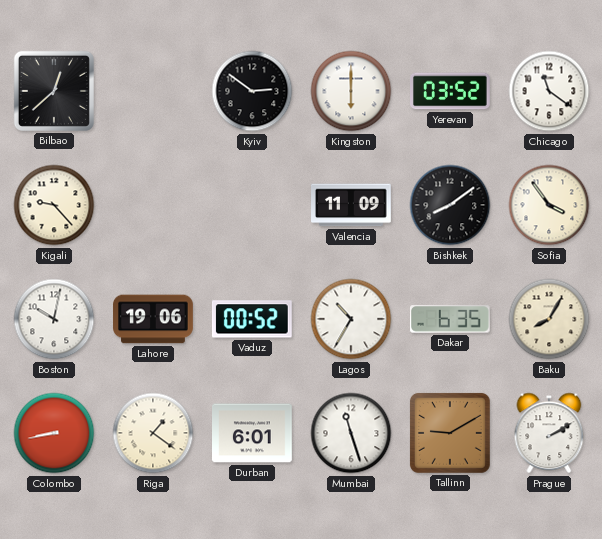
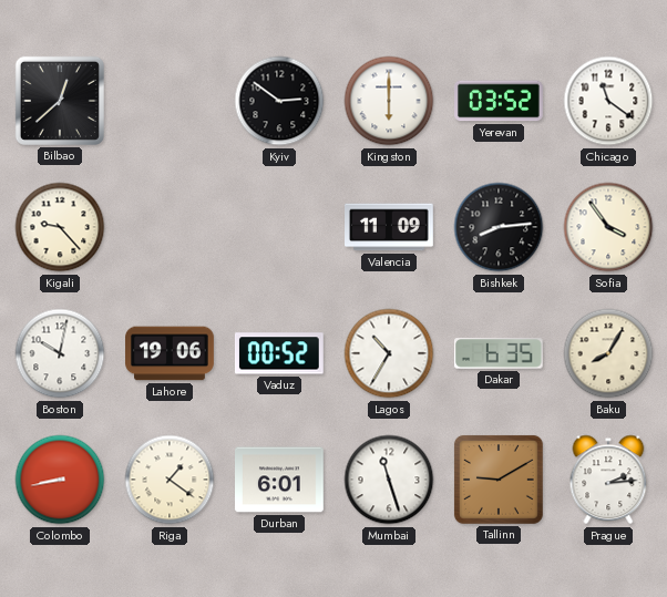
Bishkek: 8:09 -> 8:14 (499, 227)
Prague: 2:10 -> 2:14 (608, 480)
